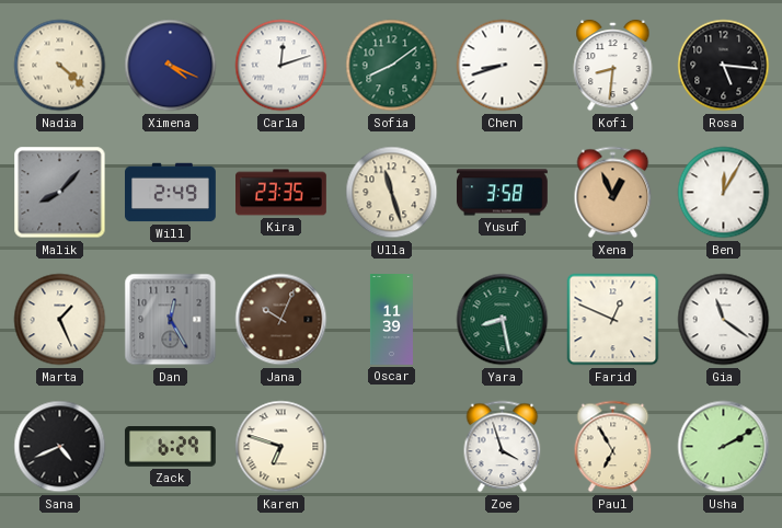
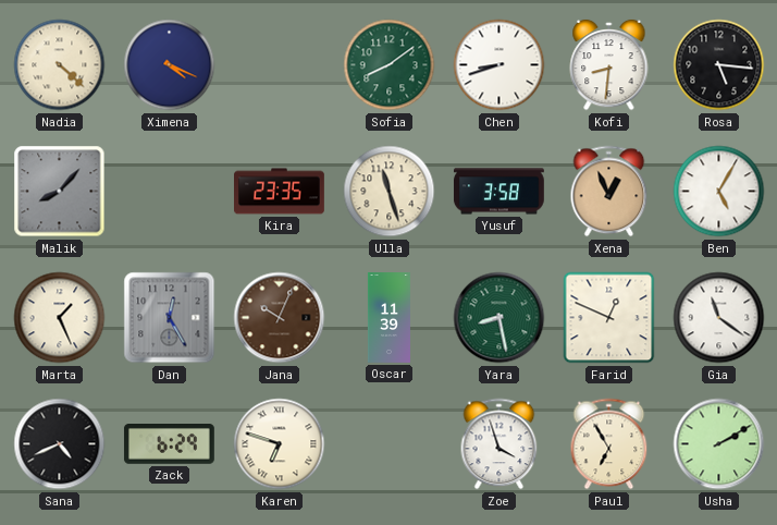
Carla: 12:12 -> none (281, 66)
Will: 2:49 -> none (171, 193)
Ben: 12:05 -> 5:05 (719, 192)
